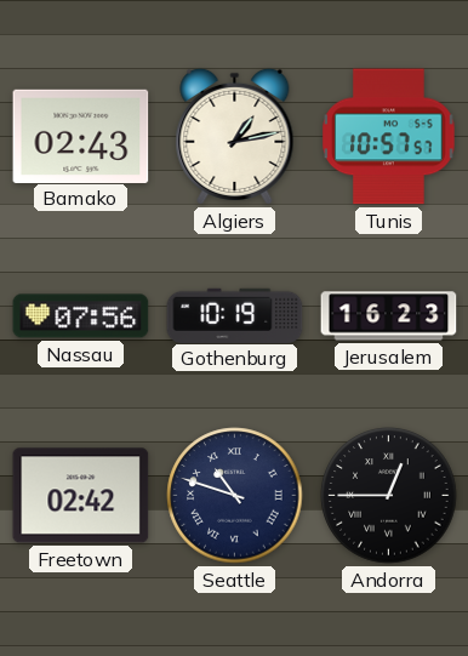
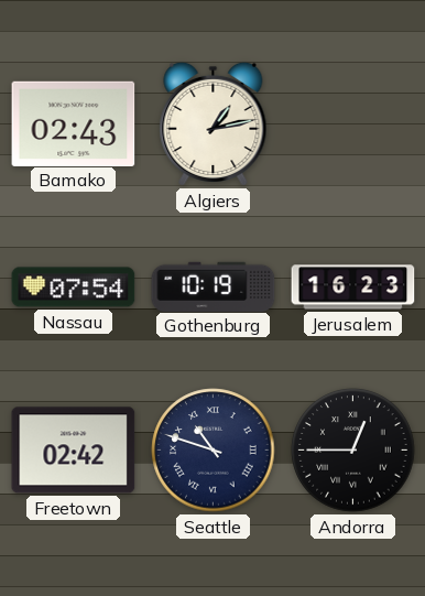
Tunis: 10:57 -> none (389, 137)
Nassau: 07:56 -> 07:54 (74, 288)
